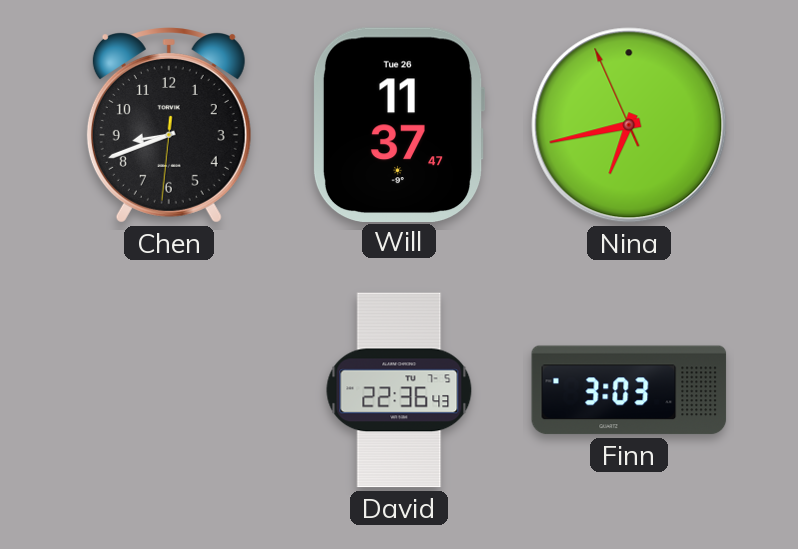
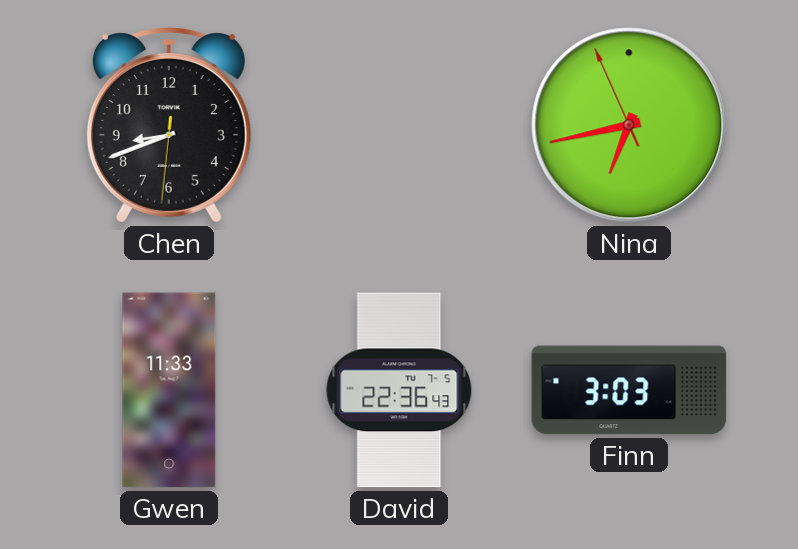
Will: 11:37 -> none (399, 124)
Gwen: none -> 11:33 (169, 390)
